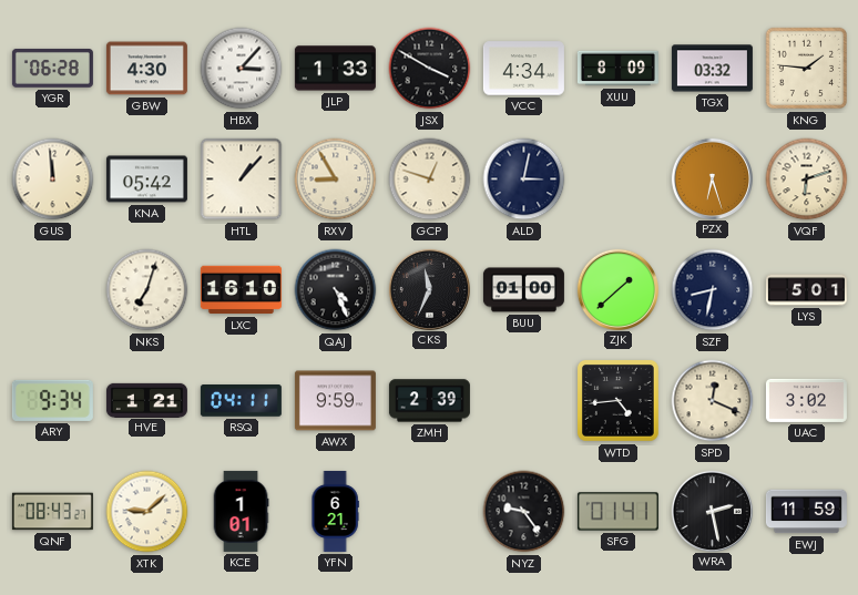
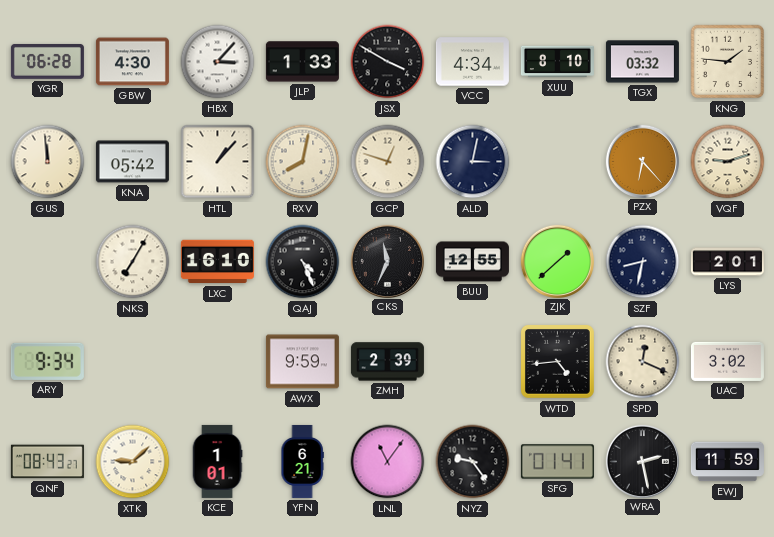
XUU: 8:09 -> 8:10 (557, 62)
RXV: 8:55 -> 8:02 (303, 162)
PZX: 6:27 -> 6:23 (642, 161)
VQF: 6:12 -> 9:12 (728, 162)
NKS: 7:03 -> 7:05 (133, 262)
BUU: 01:00 -> 12:55 (472, 262)
LYS: 5:01 -> 2:01 (727, 262)
HVE: 1:21 -> none (146, 400)
RSQ: 04:11 -> none (241, 401)
LNL: none -> 11:06 (388, 462)
